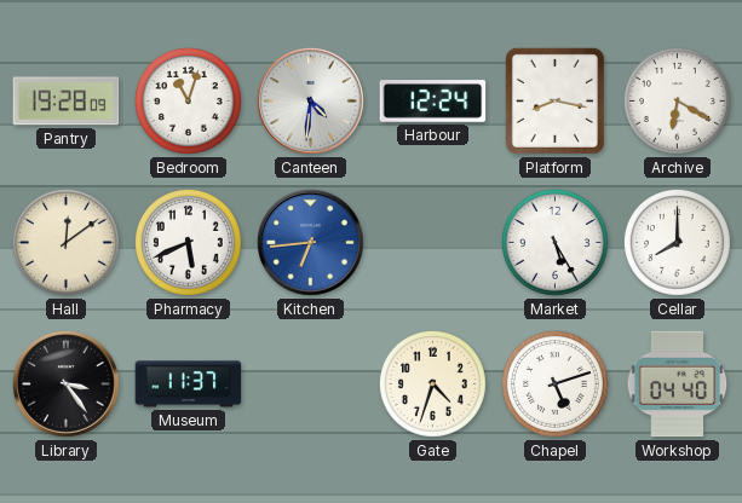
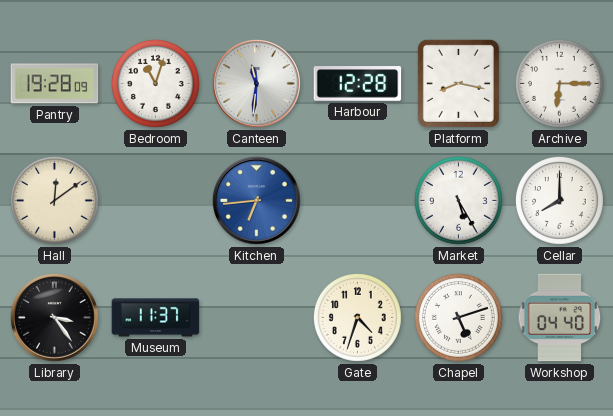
Canteen: 4:31 -> 11:31 (256, 83)
Harbour: 12:24 -> 12:28 (358, 84)
Archive: 6:20 -> 6:15 (559, 83)
Pharmacy: 5:41 -> none (188, 242)
